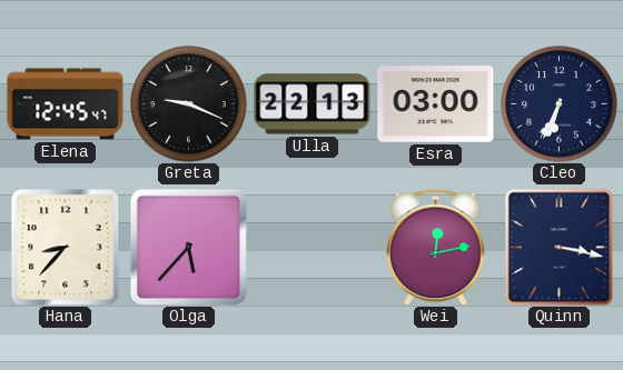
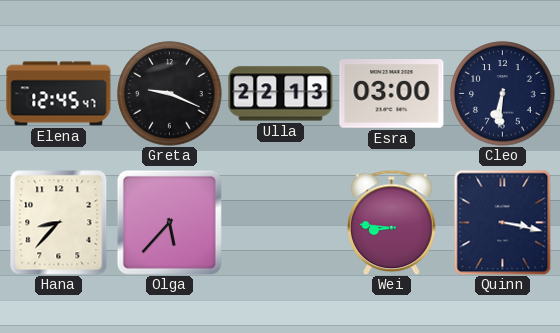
Cleo: 6:34 -> 6:31 (503, 94)
Wei: 12:13 -> 8:46 (392, 222)
